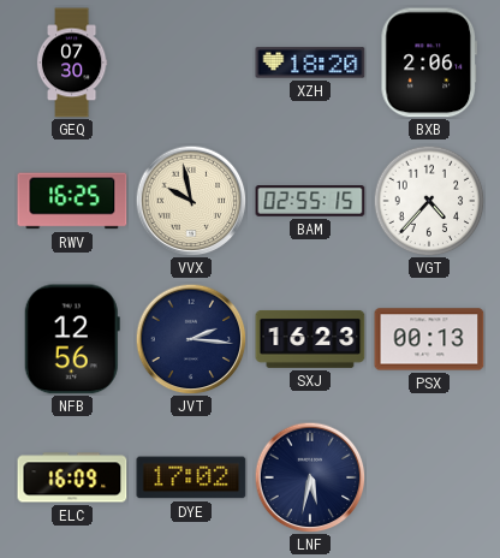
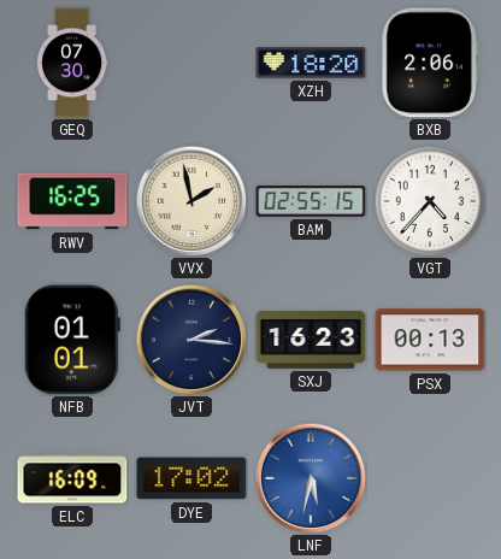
VVX: 9:58 -> 1:58 (191, 201)
NFB: 12:56 -> 01:01 (72, 340)
LNF dial: navy -> blue (311, 478)
